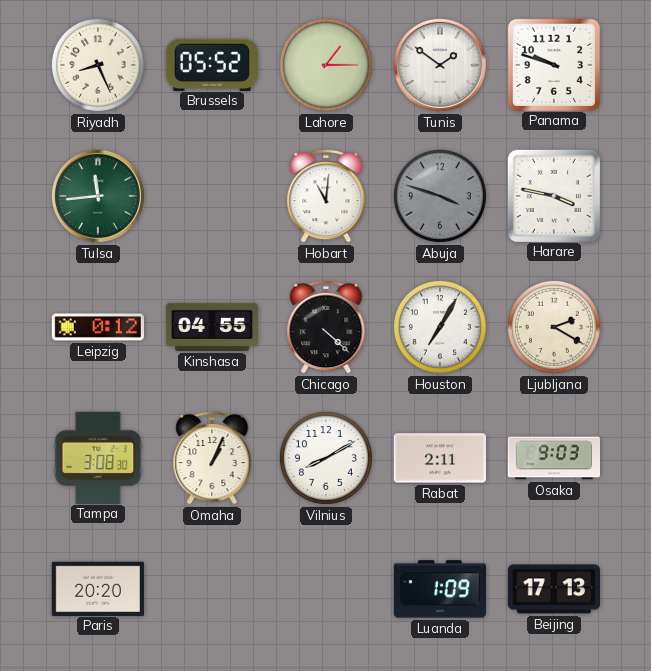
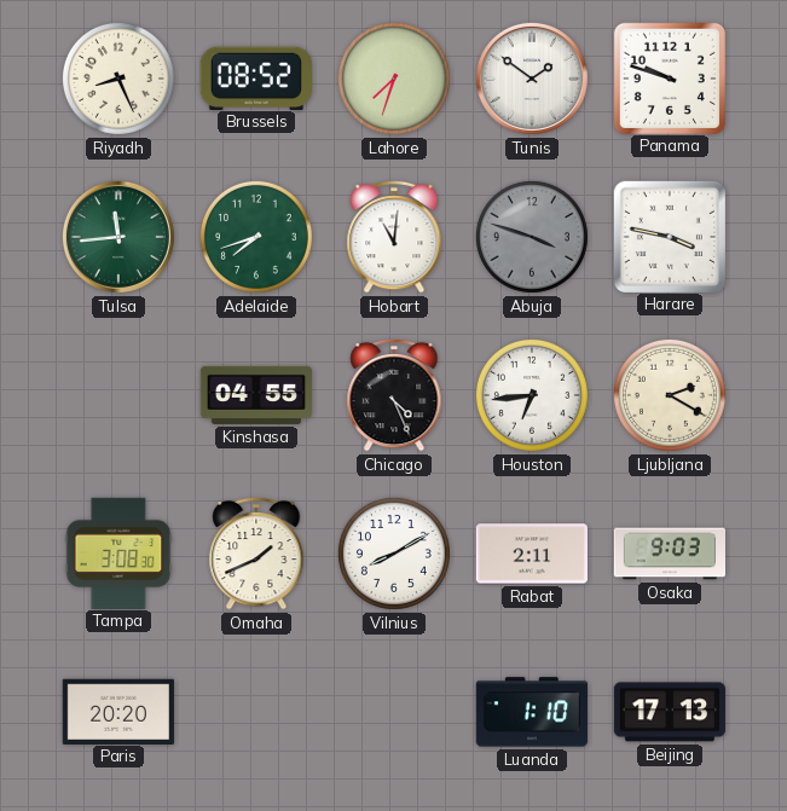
Brussels: 05:52 -> 08:52 (256, 77)
Lahore: 1:15 -> 7:33 (394, 79)
Adelaide: none -> 7:42 (256, 237)
Leipzig: 0:12 -> none (97, 327)
Chicago: 4:22 -> 4:26 (394, 395)
Houston: 7:05 -> 6:44 (532, 395)
Omaha: 1:04 -> 1:41 (256, 554)
Luanda: 1:09 -> 1:10 (532, 712)
